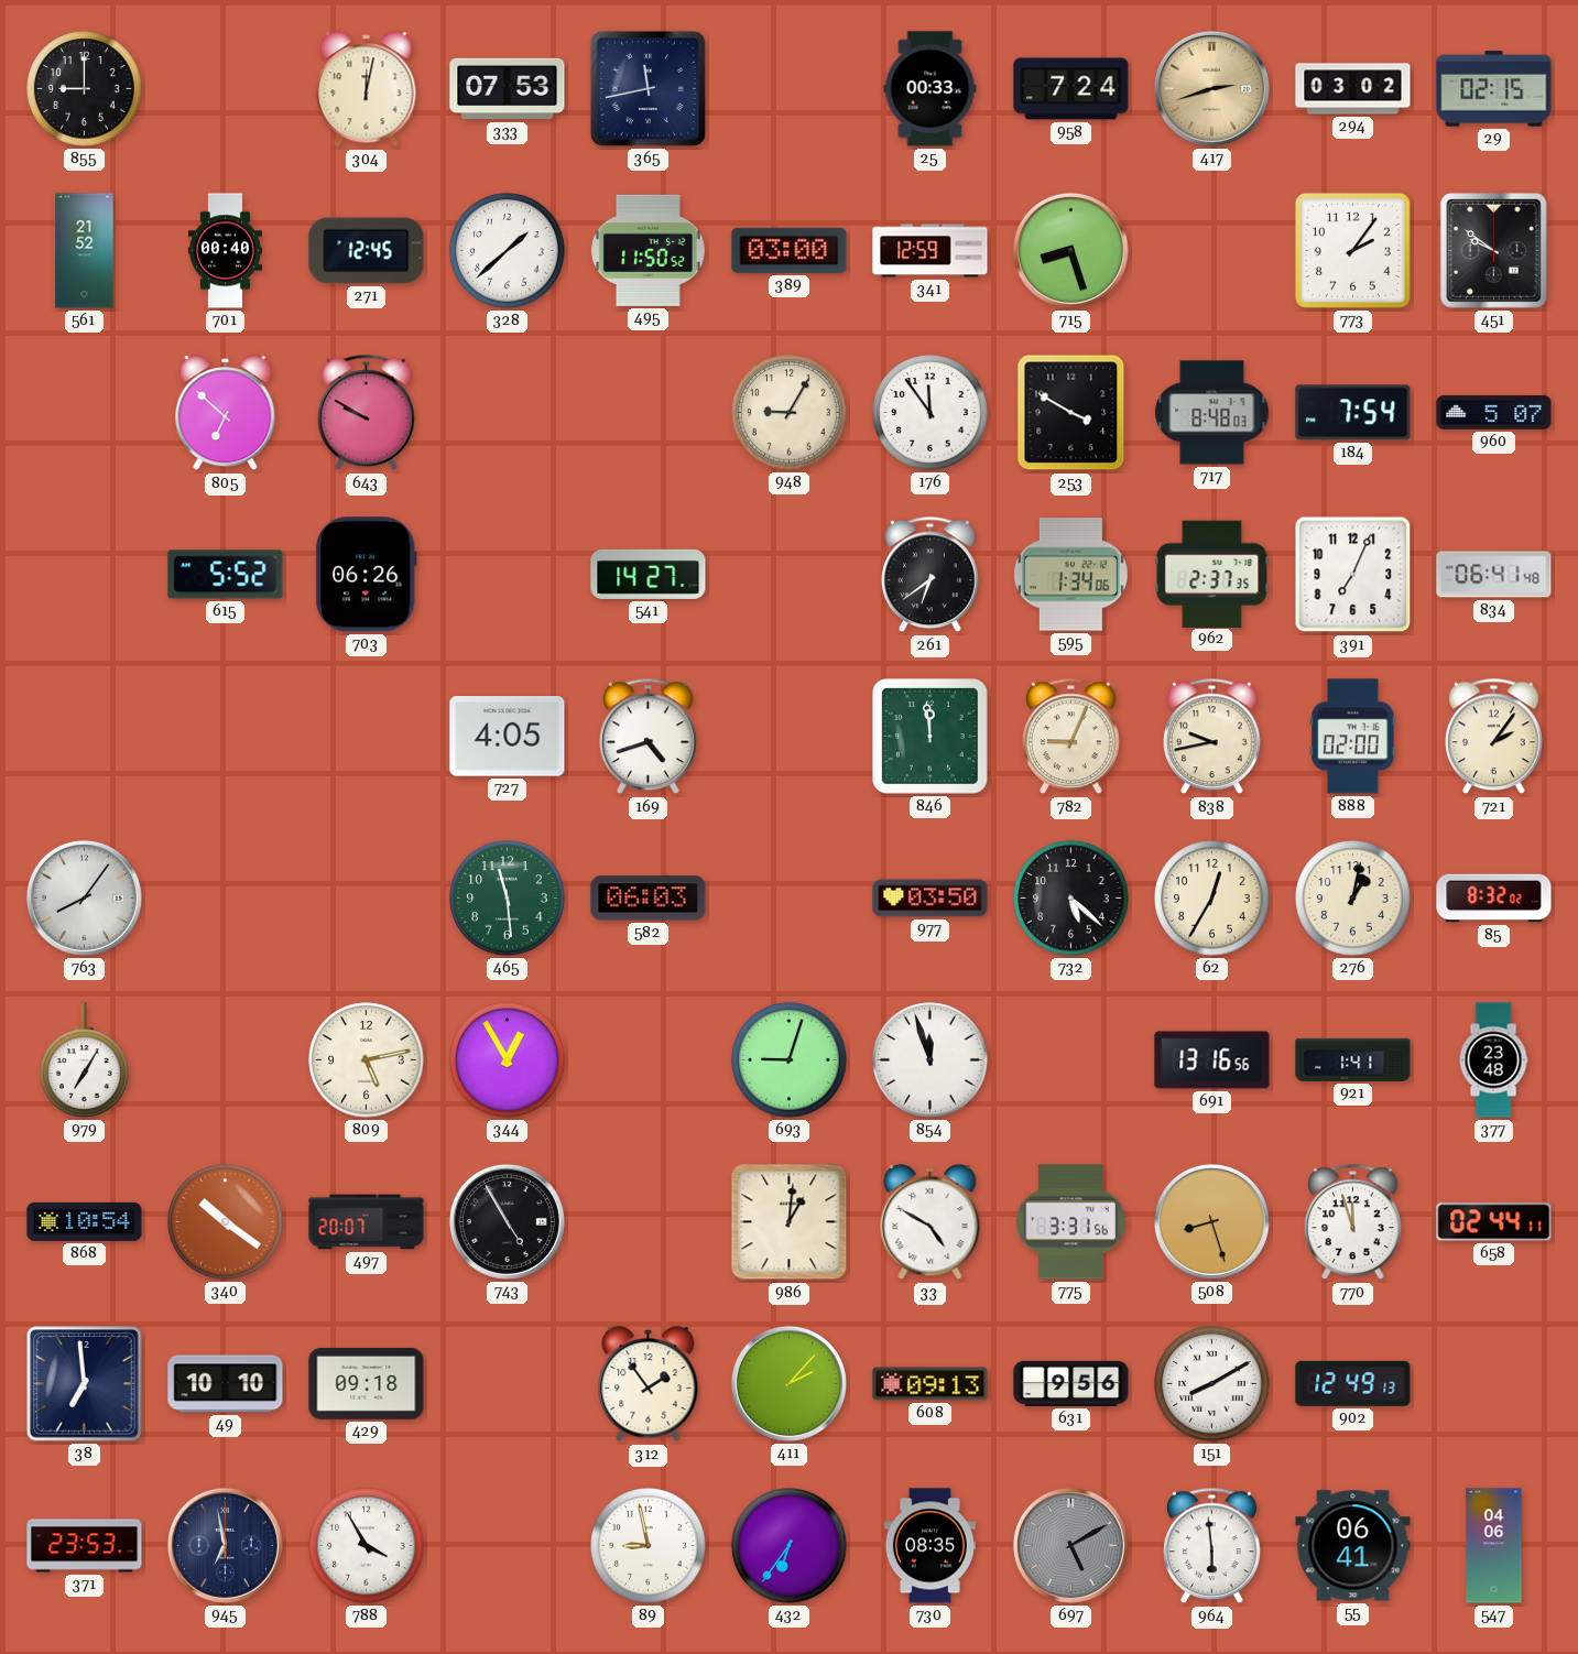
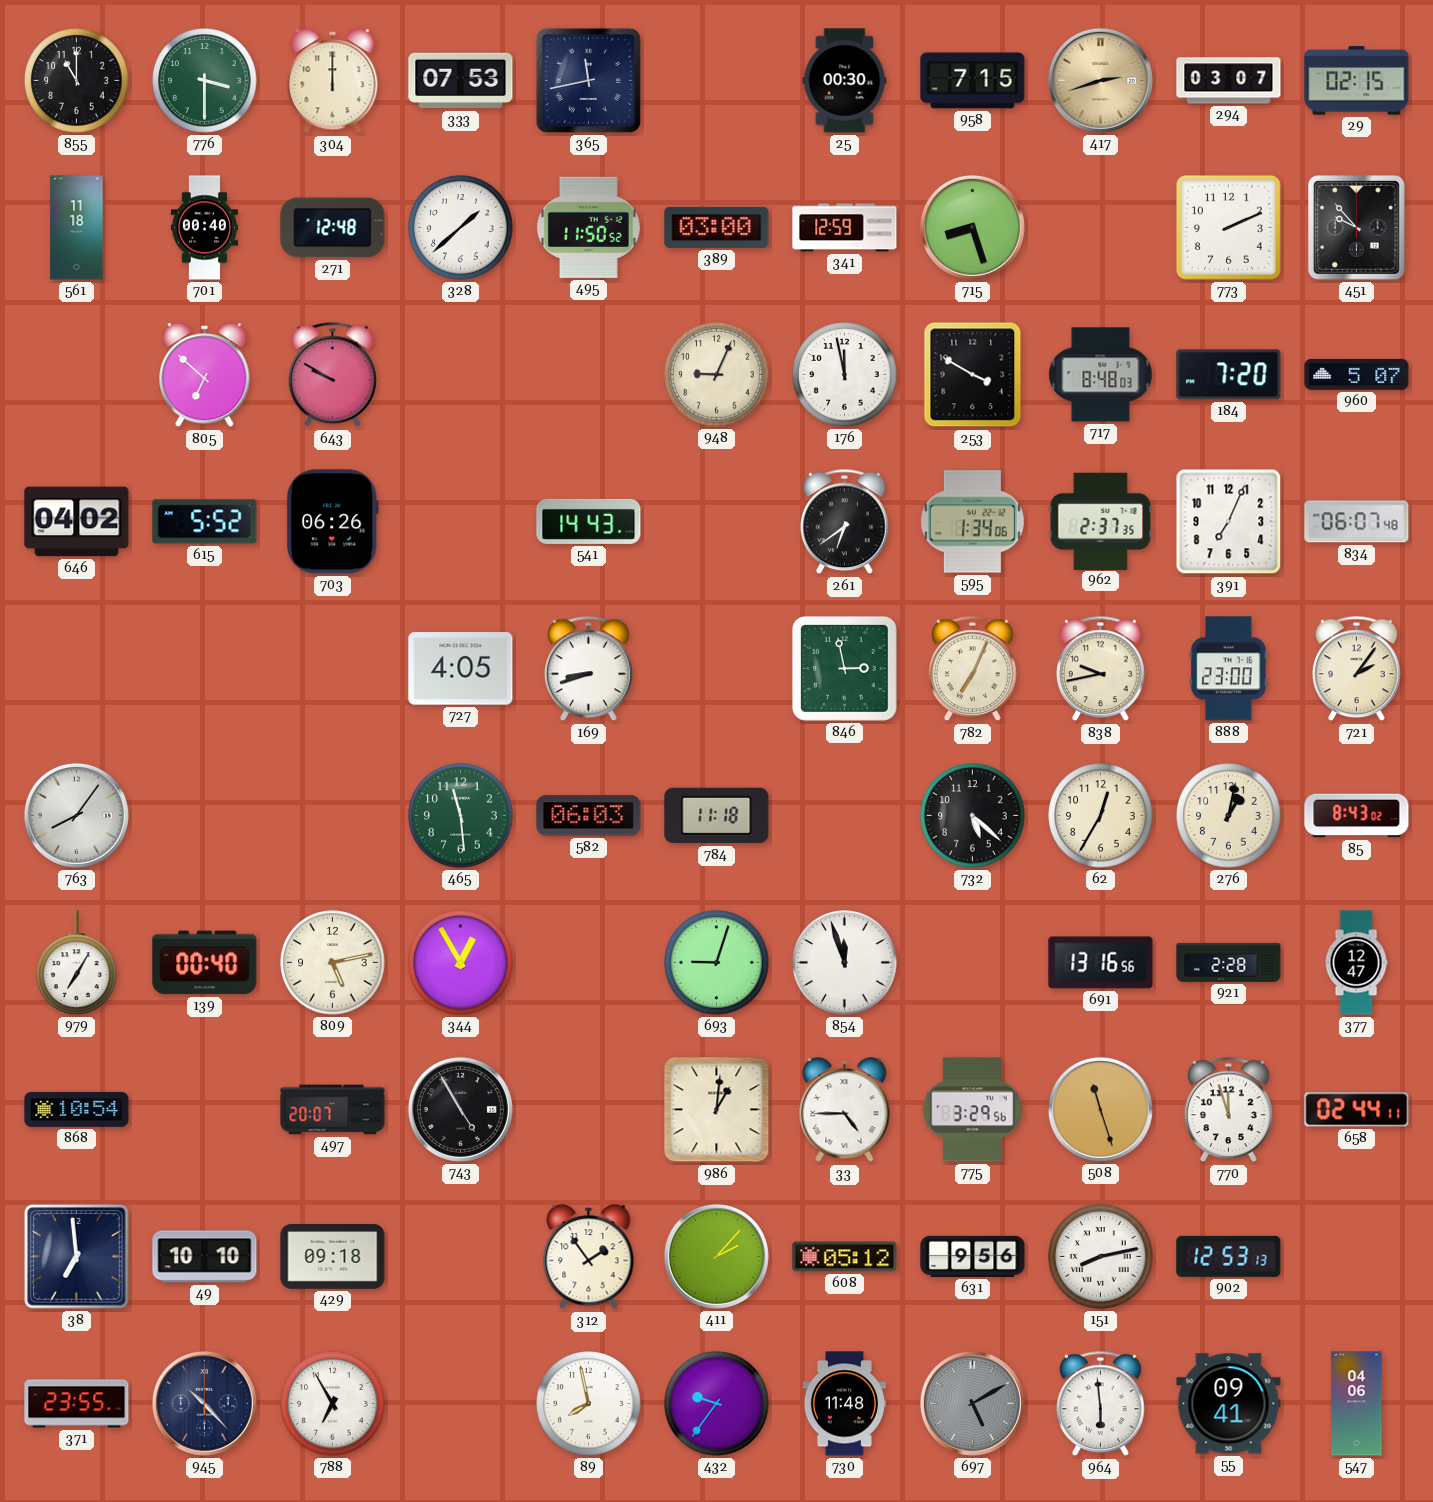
855: 9:00 -> 11:00 (77, 81)
776: none -> 3:30 (205, 81)
304: 12:02 -> 12:00 (333, 81)
25: 00:33 -> 00:30 (845, 81)
958: 7:24 -> 7:15 (973, 81)
294: 03:02 -> 03:07 (1229, 81)
561: 21:52 -> 11:18 (77, 228)
271: 12:45 -> 12:48 (333, 228)
773: 2:06 -> 2:11 (1228, 227)
451: 9:51 -> 9:53 (1357, 228)
948: 9:05 -> 9:04 (717, 375)
176: 11:54 -> 11:58 (845, 375)
184: 7:54 -> 7:20 (1229, 375)
646: none -> 04:02 (77, 522)
541: 14:27 -> 14:43 (589, 521)
834: 06:41 -> 06:07 (1357, 522)
169: 4:42 -> 8:42 (589, 669)
846: 11:59 -> 2:58 (845, 669)
782: 9:04 -> 7:04 (973, 669)
888: 02:00 -> 23:00 (1229, 669)
784: none -> 11:18 (717, 816)
977: 03:50 -> none (931, 899)
85: 8:32 -> 8:43 (1357, 816)
139: none -> 00:40 (205, 963)
921: 1:41 -> 2:28 (1229, 962)
377: 23:48 -> 12:47 (1356, 963)
340: 10:21 -> none (226, 1222)
33: 4:50 -> 4:45 (845, 1110)
775: 3:31 -> 3:29 (972, 1110)
508: 8:27 -> 11:27 (1100, 1109)
608: 09:13 -> 05:12 (845, 1257)
151: 8:10 -> 8:13 (1101, 1257)
902: 12:49 -> 12:53 (1229, 1256)
371: 23:53 -> 23:55 (77, 1404)
945: 6:58 -> 10:23 (204, 1403)
788: 3:55 -> 6:55 (333, 1404)
89: 8:58 -> 7:58 (589, 1404)
432: 6:36 -> 9:36 (717, 1404)
730: 08:35 -> 11:48 (844, 1404)
55: 06:41 -> 09:41 (1229, 1404)
